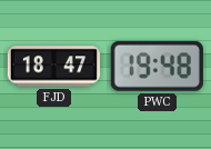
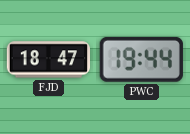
PWC: 19:48 -> 19:44 (141, 59)
